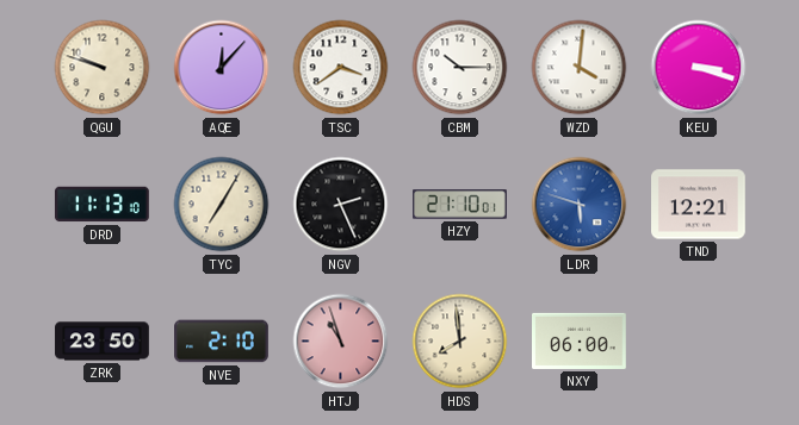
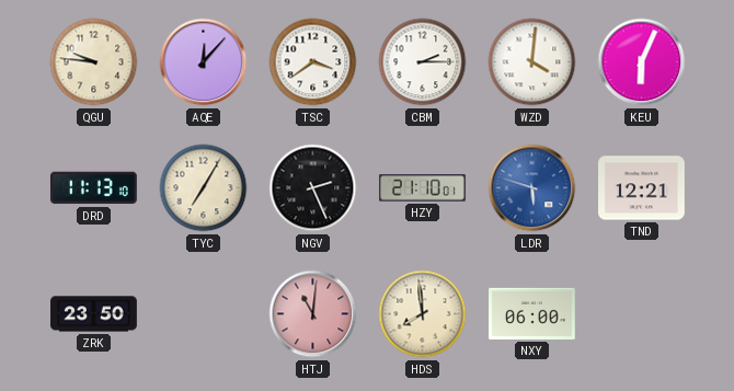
QGU: 9:48 -> 9:46 (94, 62)
CBM: 10:15 -> 2:15 (423, 62)
KEU: 3:18 -> 6:04 (642, 62)
NVE: 2:10 -> none (222, 342)
HTJ: 10:57 -> 11:01 (313, 314)
